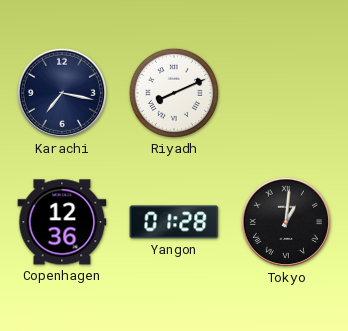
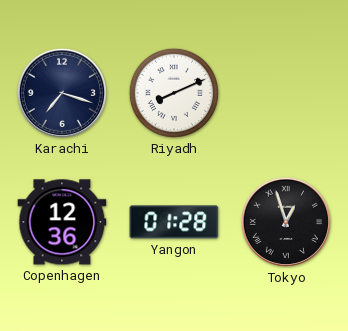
Karachi: 7:17 -> 7:18 (62, 93)
Tokyo: 1:01 -> 12:57 (286, 222)
